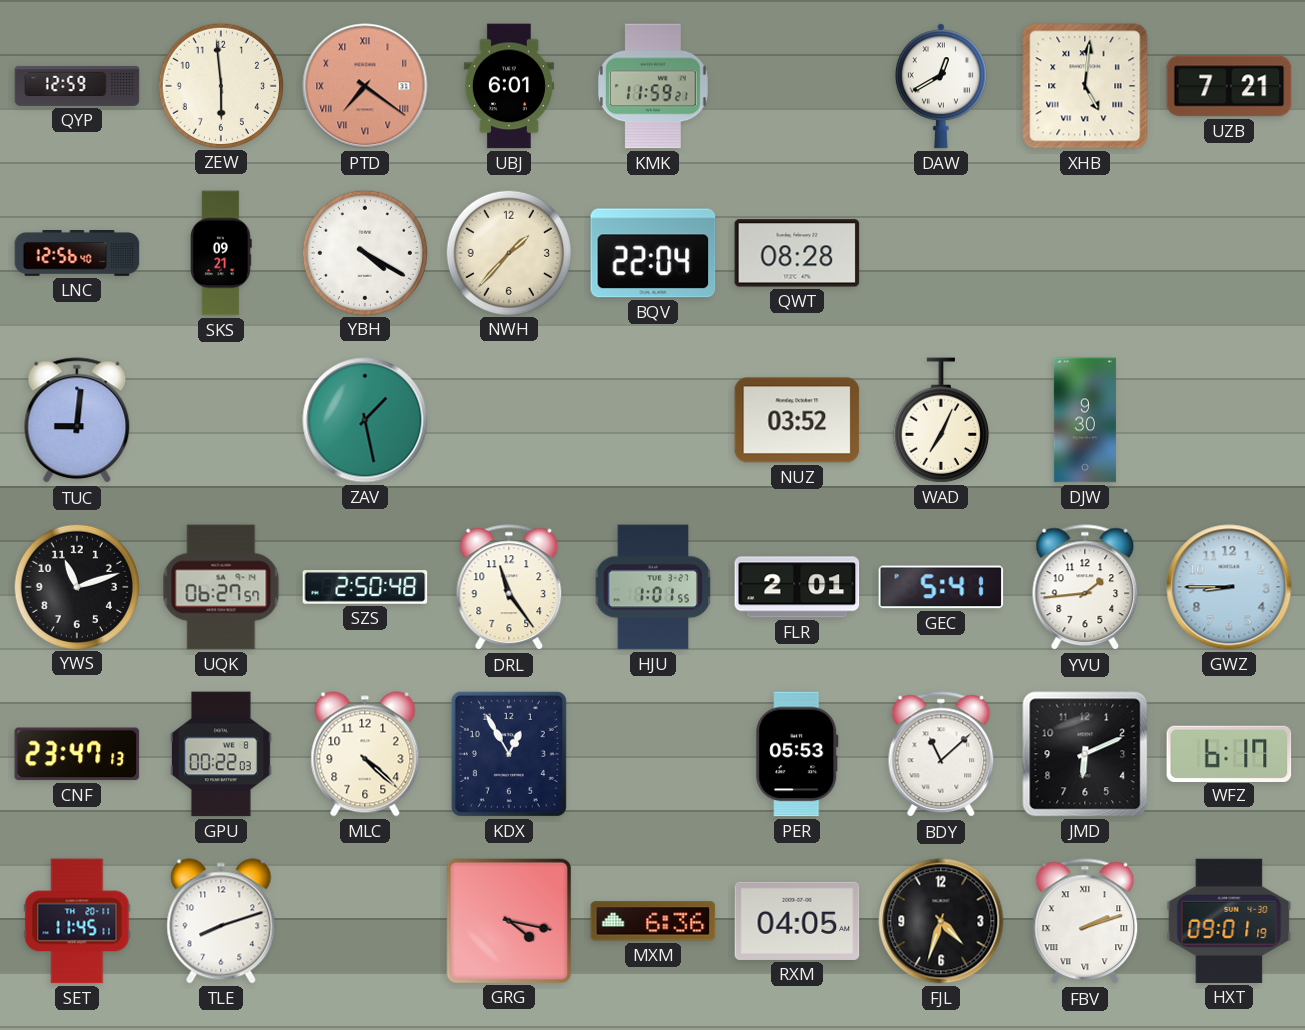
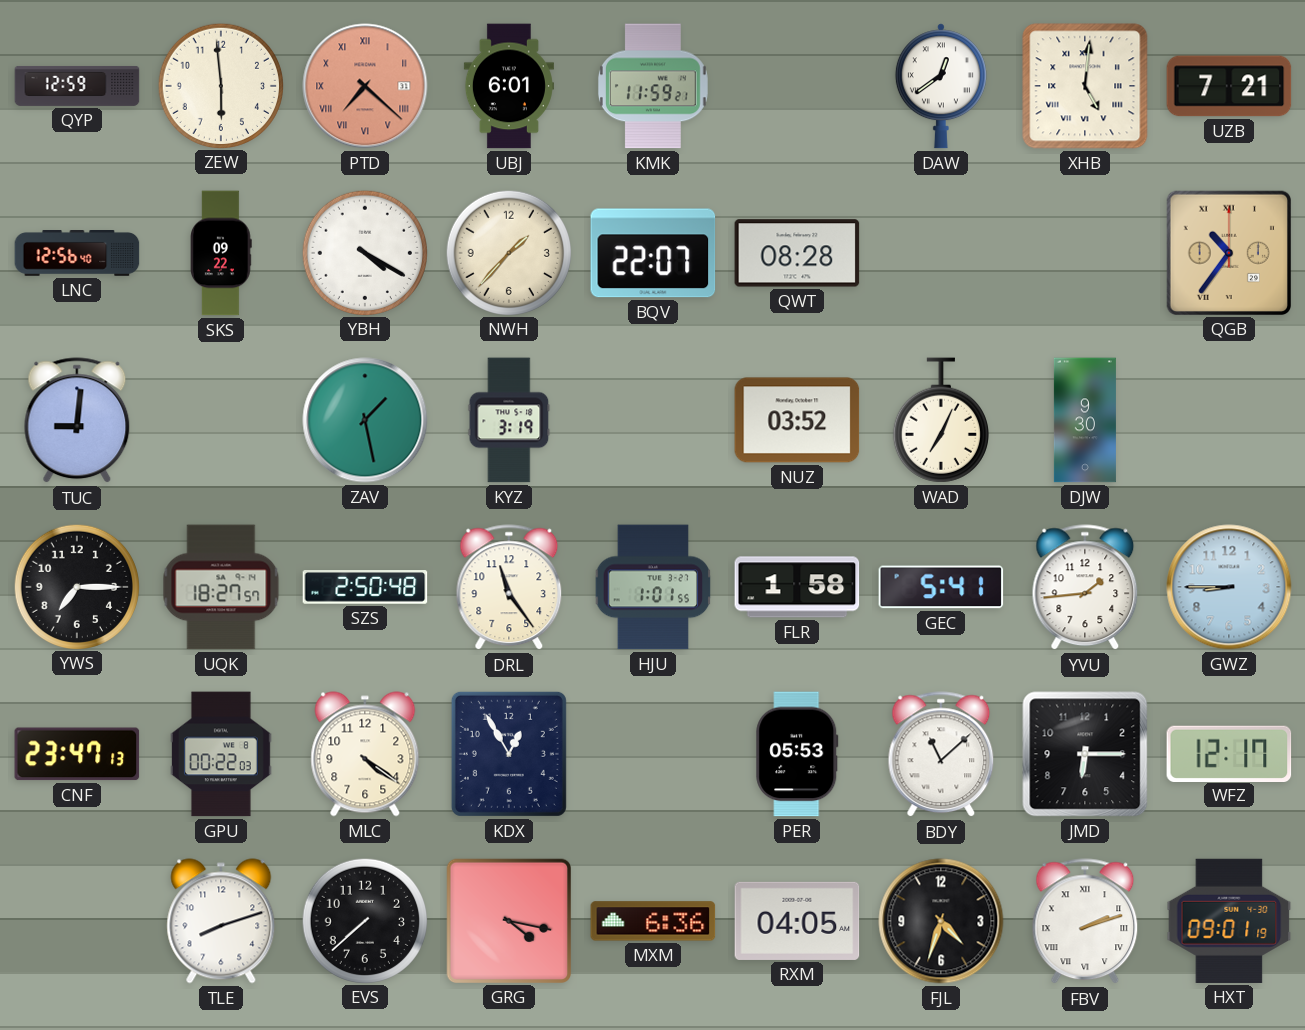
PTD: 7:21 -> 7:22 (365, 86)
DAW: 12:40 -> 12:39 (941, 86)
SKS: 09:21 -> 09:22 (222, 253)
BQV: 22:04 -> 22:07 (653, 253)
QGB: none -> 10:36 (1228, 252)
KYZ: none -> 3:19 (509, 420)
YWS: 11:12 -> 7:15 (76, 586)
UQK: 06:27 -> 18:27 (221, 587)
FLR: 2:01 -> 1:58 (797, 587)
MLC: 4:22 -> 4:21 (365, 754)
JMD: 6:11 -> 6:15 (1085, 754)
WFZ: 6:17 -> 12:17 (1229, 753)
SET: 11:45 -> none (77, 921)
EVS: none -> 7:38 (364, 920)
